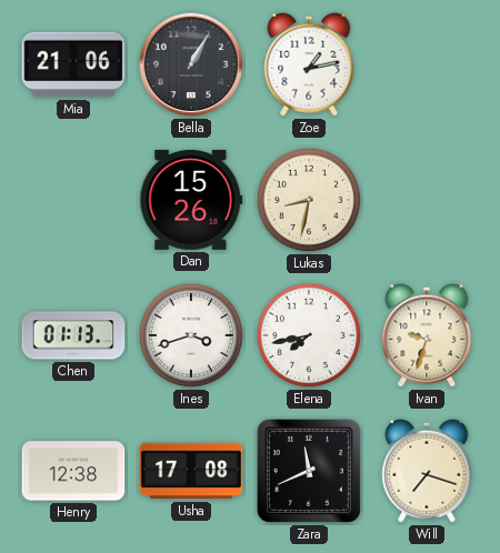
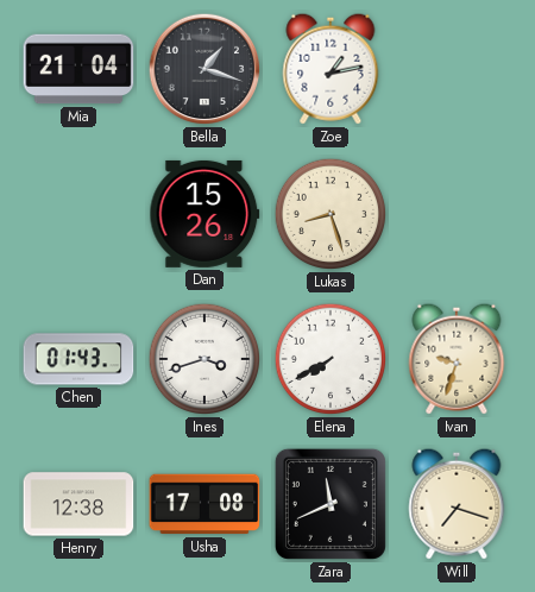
Mia: 21:06 -> 21:04 (78, 69)
Bella: 1:05 -> 1:18 (204, 69)
Lukas: 8:32 -> 8:27 (331, 214)
Chen: 01:13 -> 01:43 (78, 359)
Elena: 7:43 -> 7:40 (331, 359)
